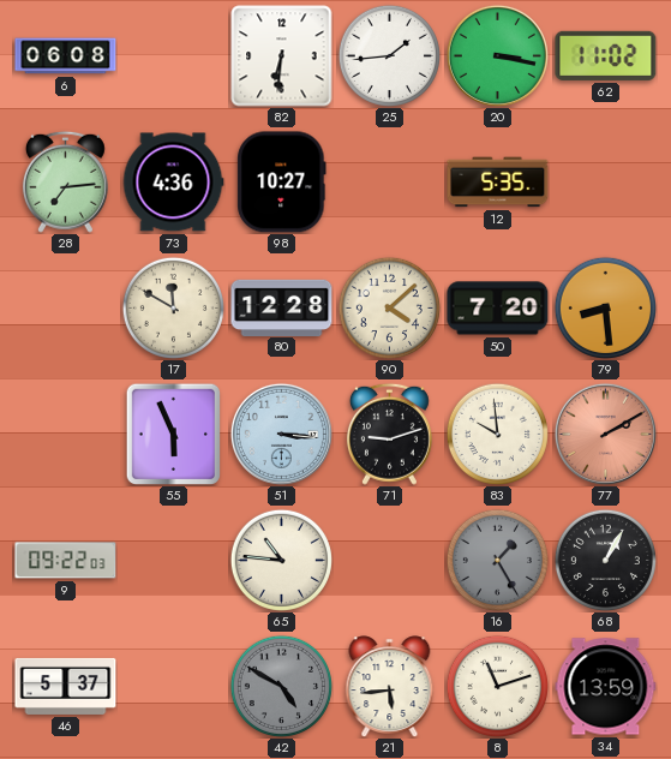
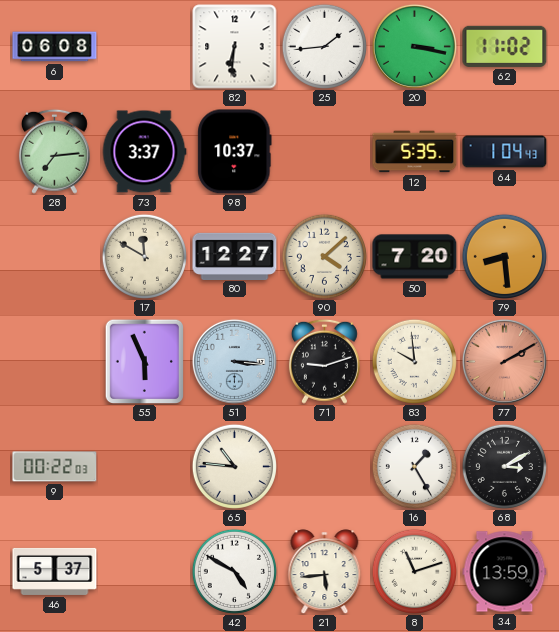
73: 4:36 -> 3:37 (144, 152)
98: 10:27 -> 10:37 (235, 152)
64: none -> 1:04 (505, 152)
80: 12:28 -> 12:27 (235, 256)
9: 09:22 -> 00:22 (55, 467)
16 dial: grey -> white (414, 466)
68: 1:05 -> 3:10 (504, 466)
42 dial: grey -> white (234, 571)
